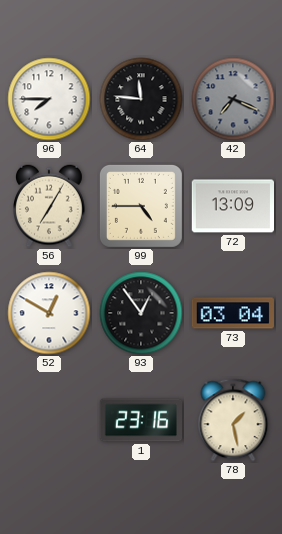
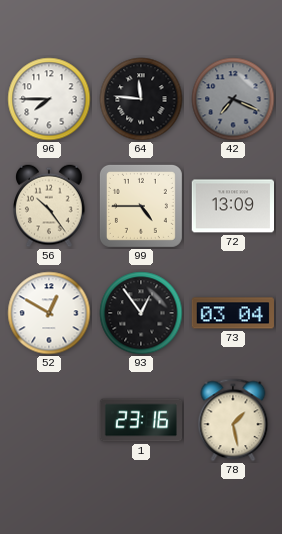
56: 7:05 -> 10:24 (49, 206)
